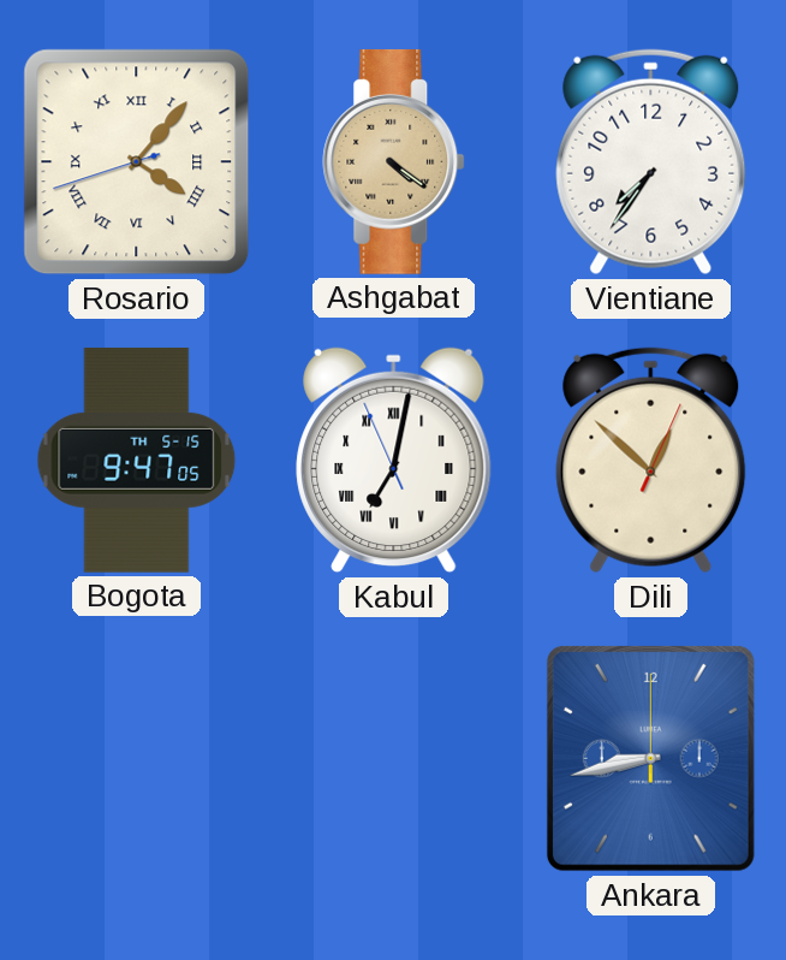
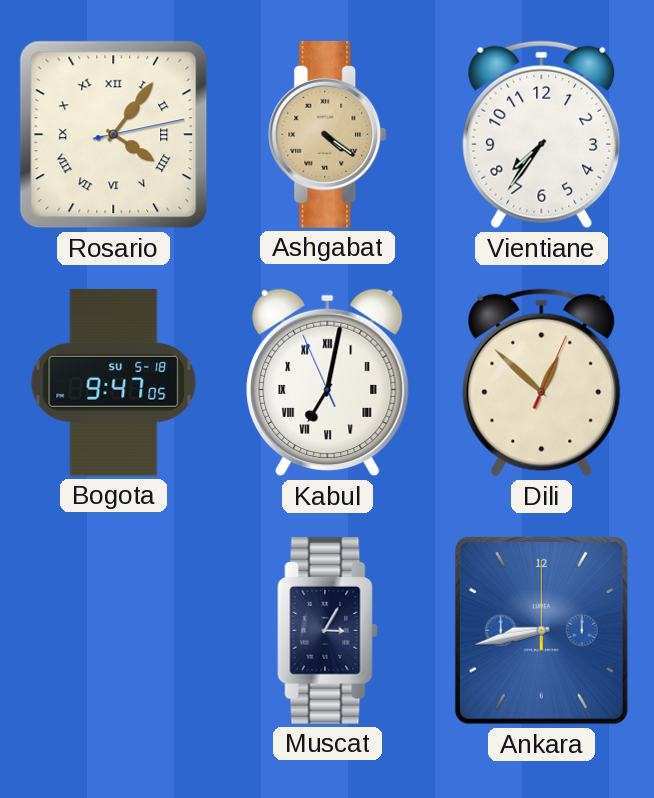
Rosario: 4:06:42 -> 4:06:13 (114, 135)
Bogota date: TH 5-15 -> SU 5-18 (114, 382)
Muscat: none -> 3:05 (328, 630)
